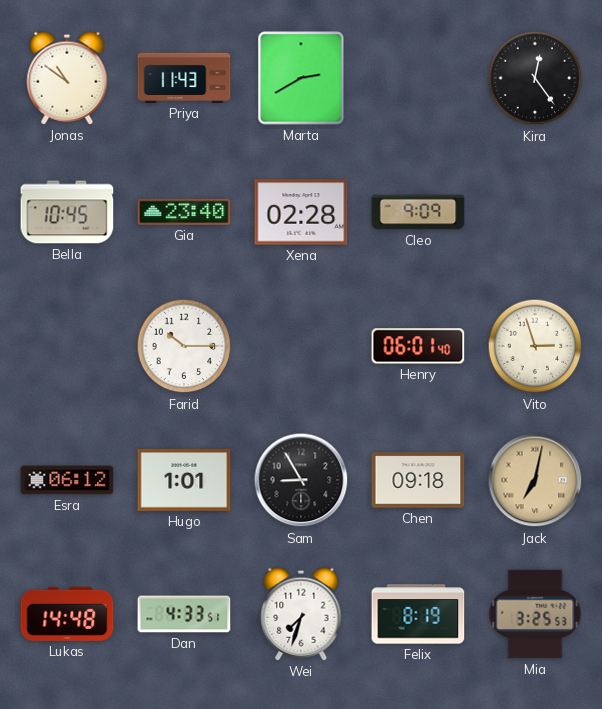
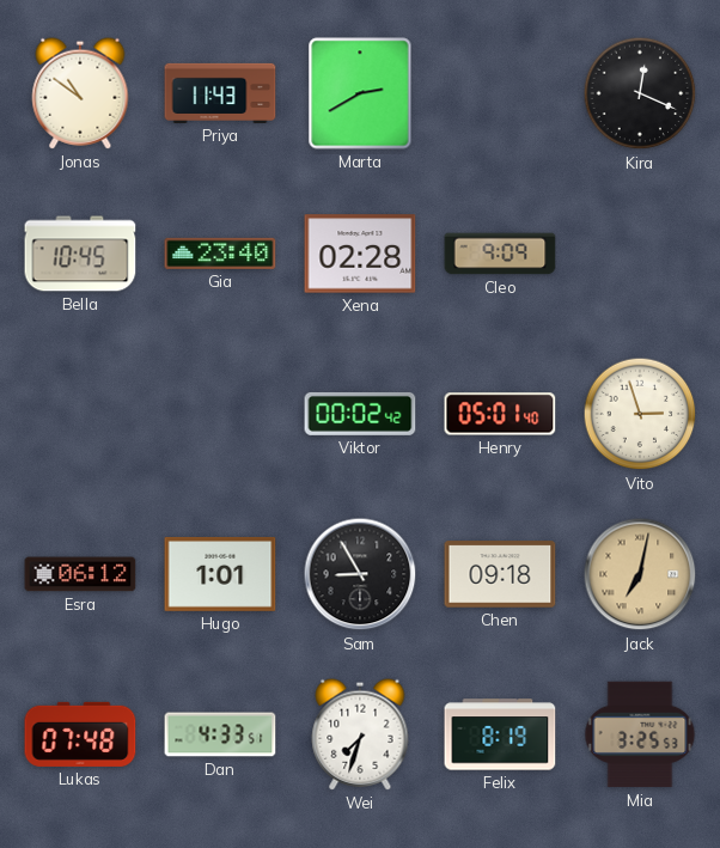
Kira: 12:24 -> 12:19 (640, 93)
Farid: 10:15 -> none (184, 346)
Viktor: none -> 00:02 (360, 414)
Henry: 06:01 -> 05:01 (500, 414)
Lukas: 14:48 -> 07:48 (80, 734)
